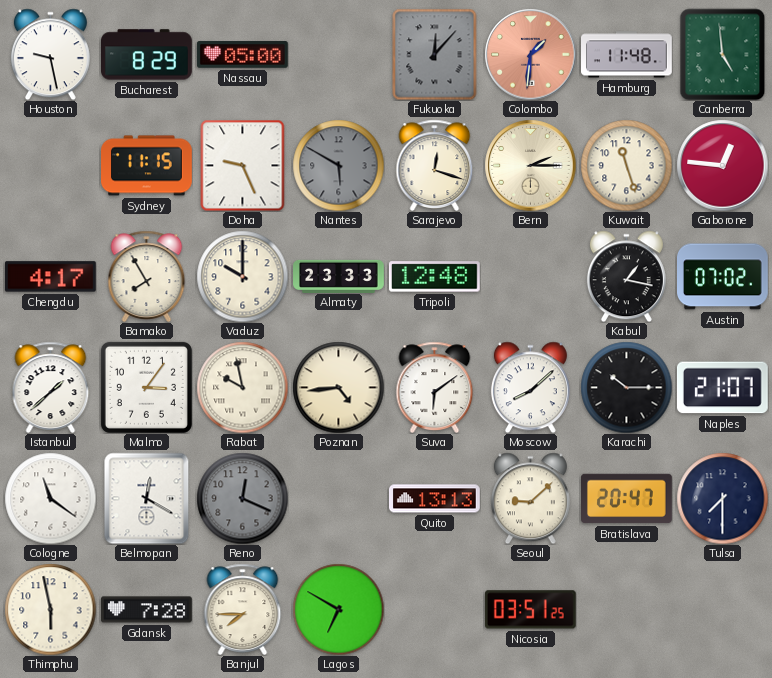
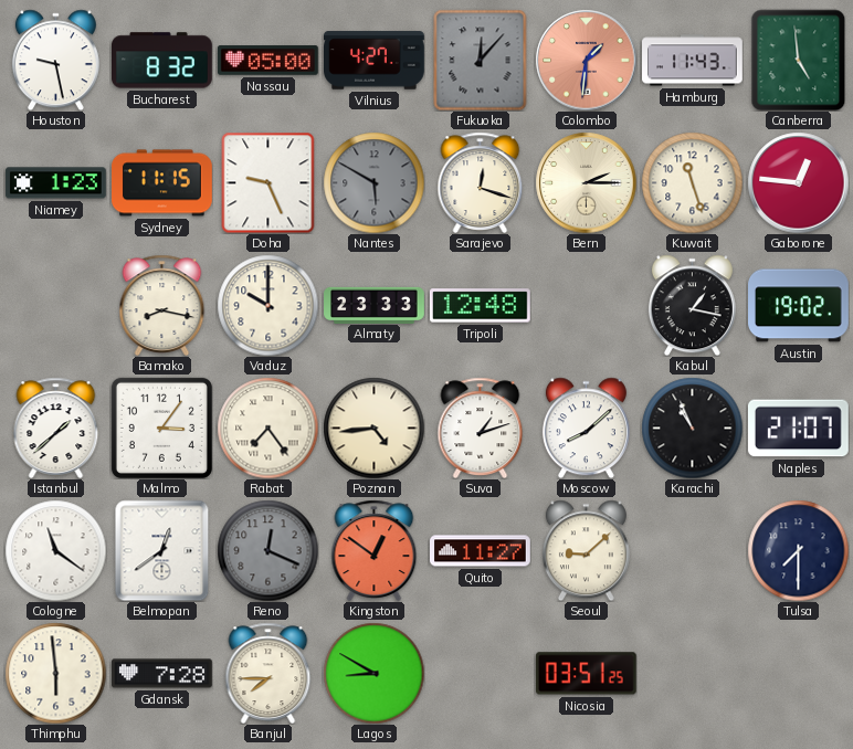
Bucharest: 8:29 -> 8:32 (162, 61)
Vilnius: none -> 4:27 (375, 61)
Hamburg: 11:48 -> 11:43 (693, 61)
Niamey: none -> 1:23 (56, 183)
Chengdu: 4:17 -> none (50, 277)
Bamako: 7:55 -> 8:17 (162, 305)
Austin: 07:02 -> 19:02 (799, 306)
Rabat: 9:58 -> 7:24 (267, 428)
Suva: 6:09 -> 1:12 (481, 428)
Karachi: 10:15 -> 10:56 (692, 428)
Belmopan: 12:20 -> 12:39 (162, 550)
Kingston: none -> 12:51 (375, 550)
Quito: 13:13 -> 11:27 (481, 551)
Bratislava: 20:47 -> none (627, 499)
Thimphu: 5:58 -> 5:59 (55, 673)
Lagos: 6:50 -> 8:50 (373, 673)
